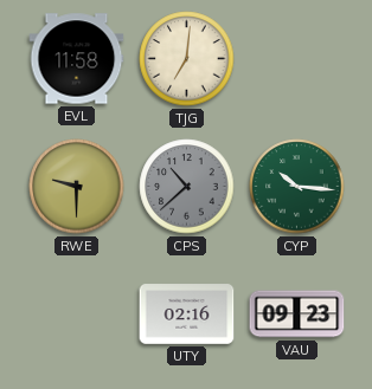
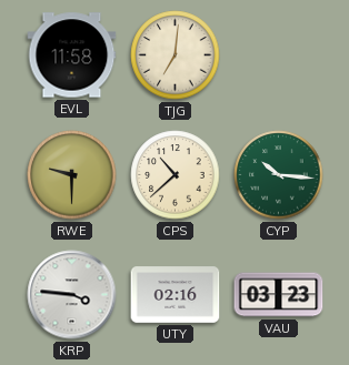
CPS dial: grey -> cream (176, 175)
KRP: none -> 3:46 (72, 295)
VAU: 09:23 -> 03:23 (279, 295)
